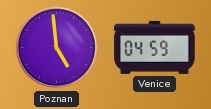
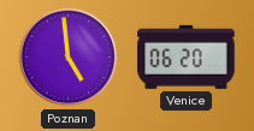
Venice: 04:59 -> 06:20 (187, 56)
